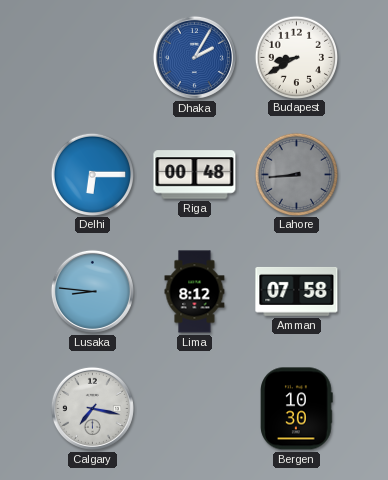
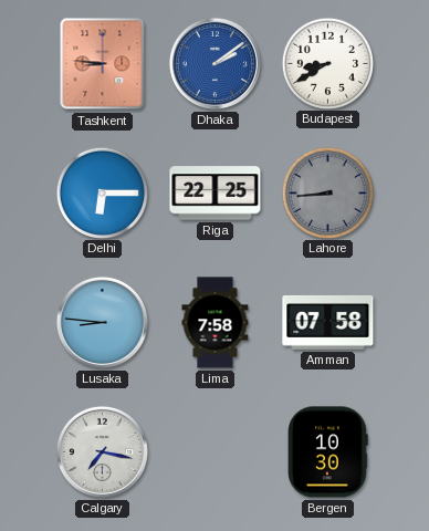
Tashkent: none -> 8:46 (103, 64)
Dhaka: 2:05 -> 2:09 (214, 63)
Riga: 00:48 -> 22:25 (216, 194)
Lima: 8:12 -> 7:58 (216, 323)
